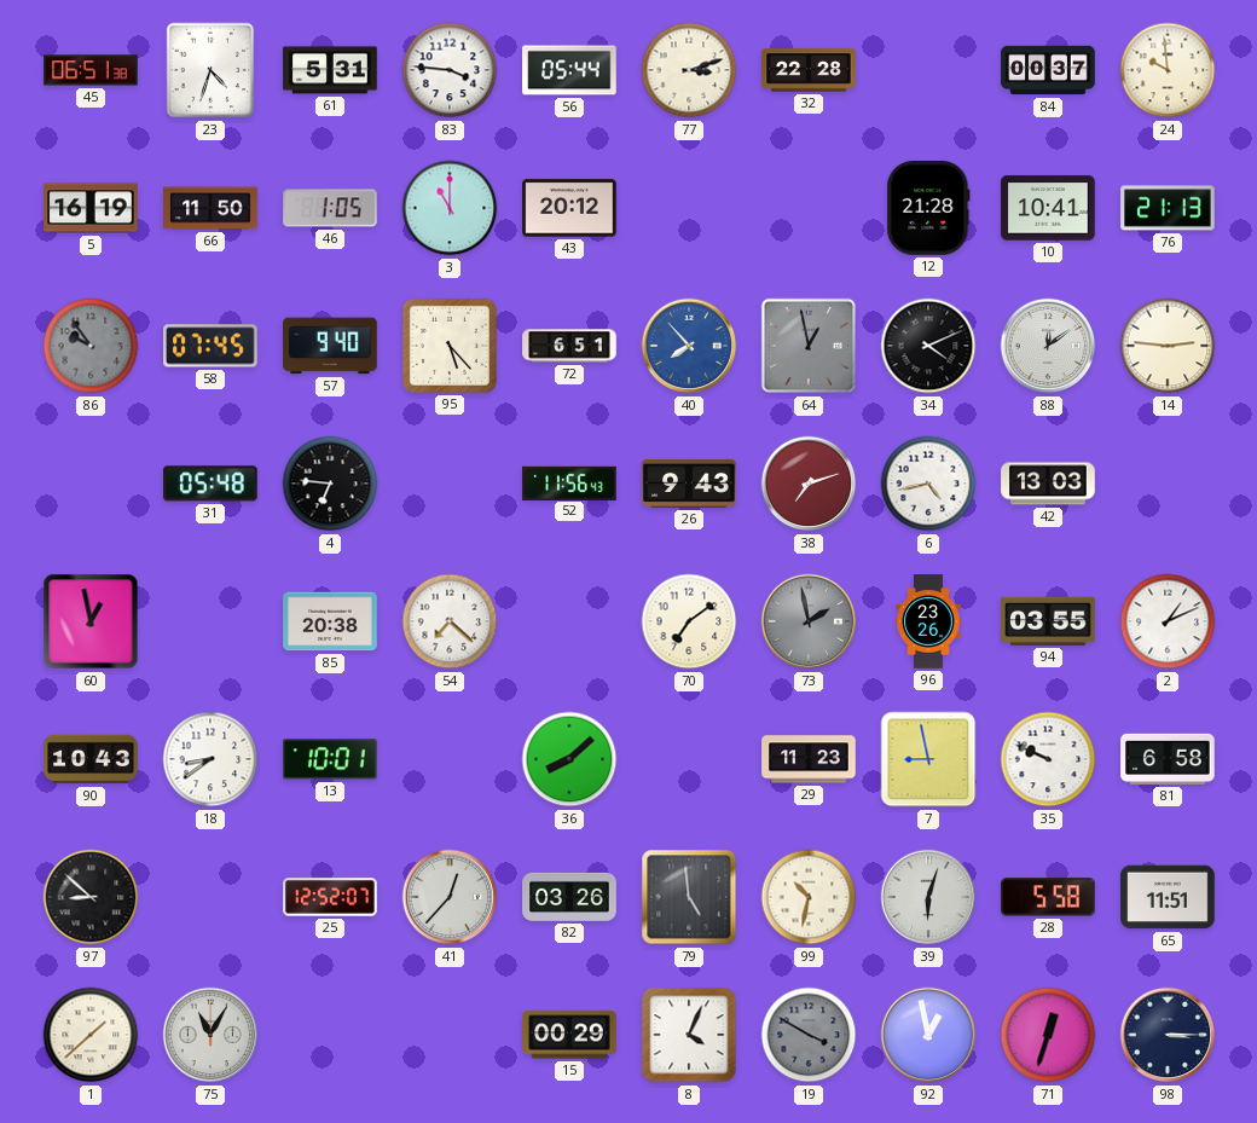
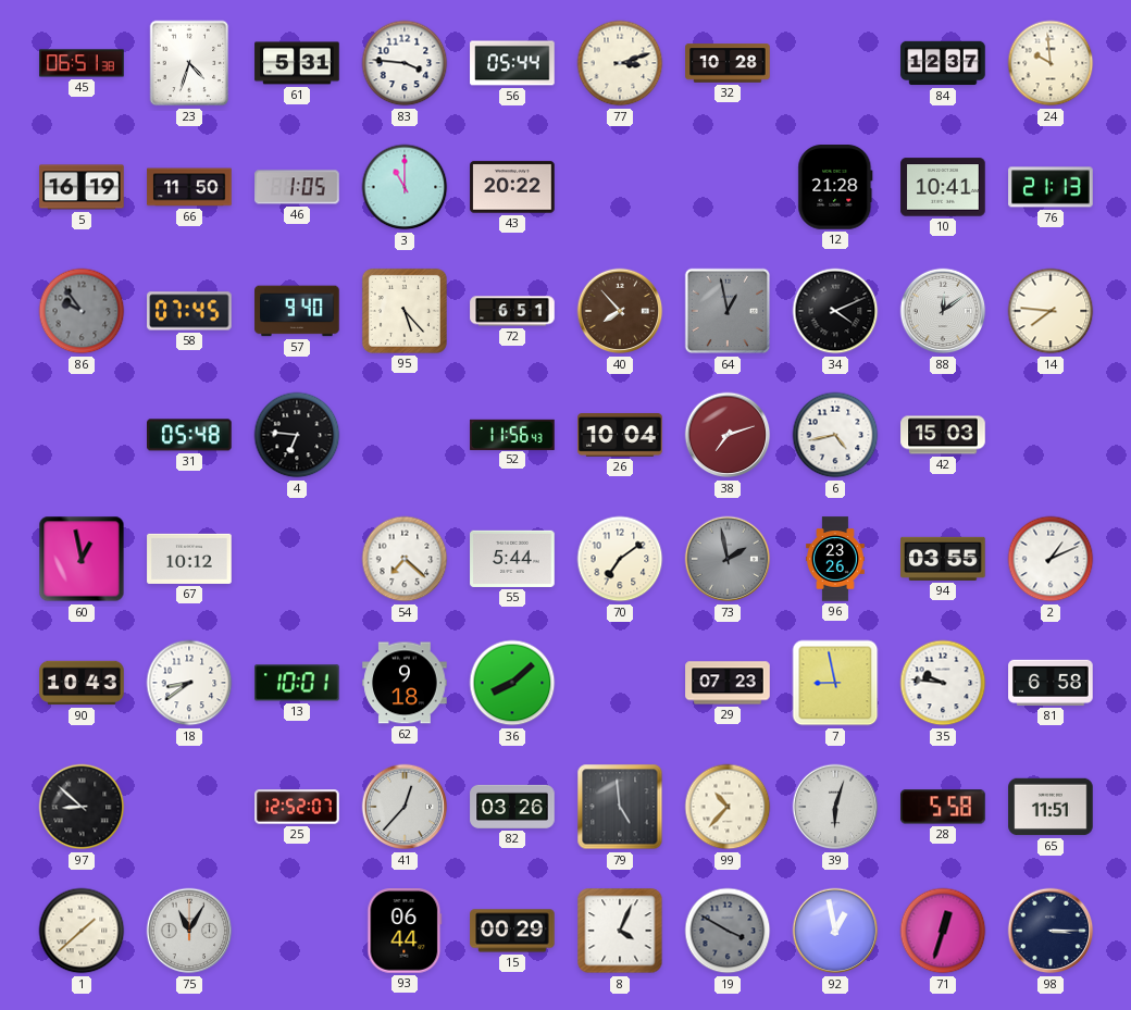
32: 22:28 -> 10:28 (728, 63)
84: 00:37 -> 12:37 (943, 63)
43: 20:12 -> 20:22 (512, 187)
40 dial: blue -> brown (620, 311)
14: 2:46 -> 7:46 (1051, 311)
26: 9:43 -> 10:04 (620, 436)
42: 13:03 -> 15:03 (943, 435)
67: none -> 10:12 (189, 559)
85: 20:38 -> none (330, 621)
55: none -> 5:44 (512, 559)
62: none -> 9:18 (405, 683)
29: 11:23 -> 07:23 (728, 683)
35: 9:49 -> 9:46 (943, 683)
99: 10:32 -> 10:37 (728, 807)
93: none -> 06:44 (405, 931)
